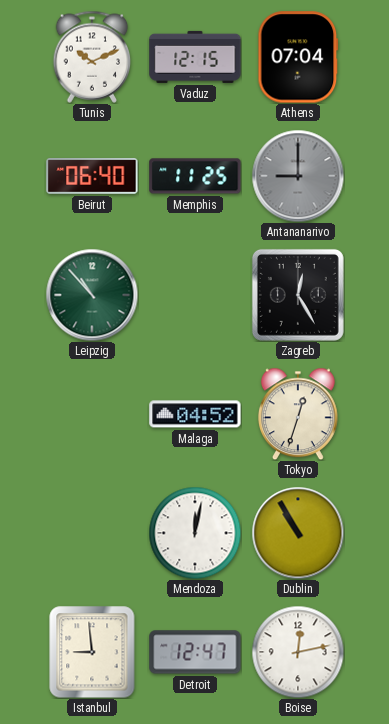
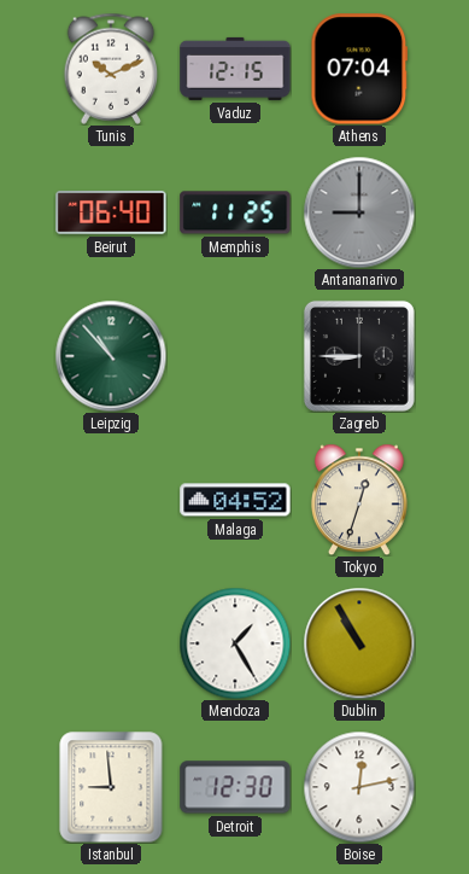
Zagreb: 12:25 -> 8:45 (359, 356)
Mendoza: 12:02 -> 1:25 (235, 643)
Detroit: 12:47 -> 12:30 (235, 787)
